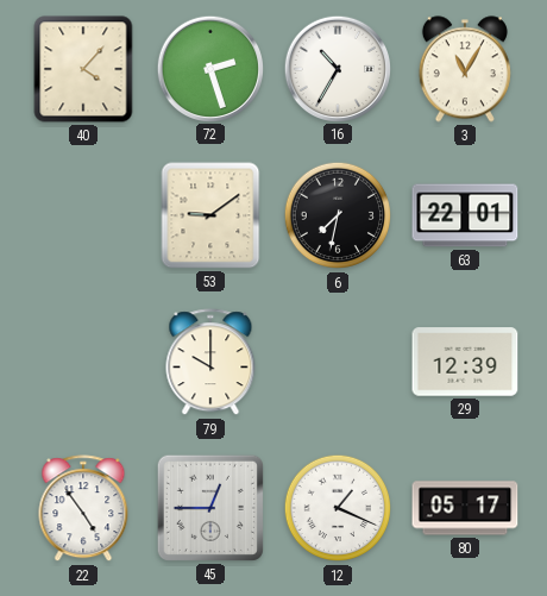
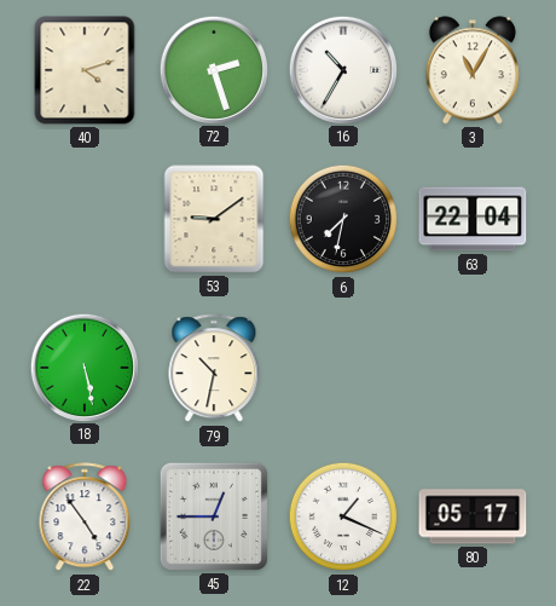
40: 4:07 -> 4:12 (85, 70)
63: 22:01 -> 22:04 (473, 219)
18: none -> 5:28 (83, 367)
79: 10:00 -> 10:32 (214, 369)
29: 12:39 -> none (465, 362)
